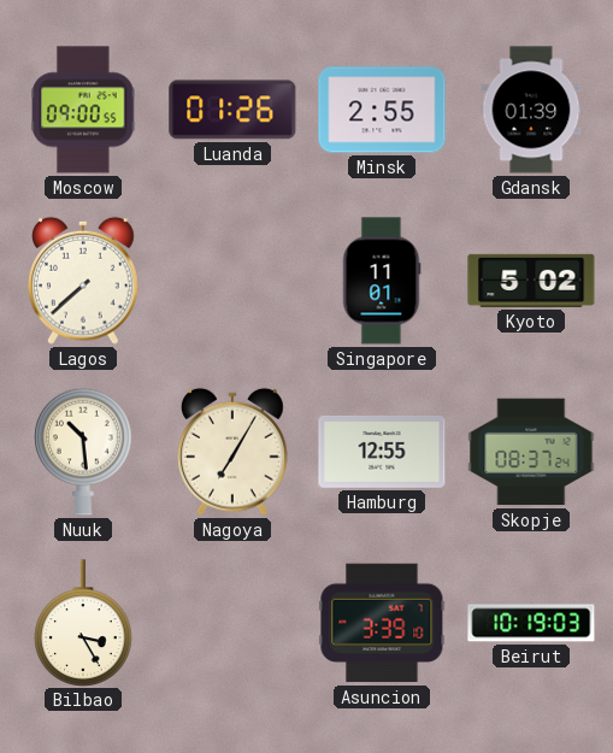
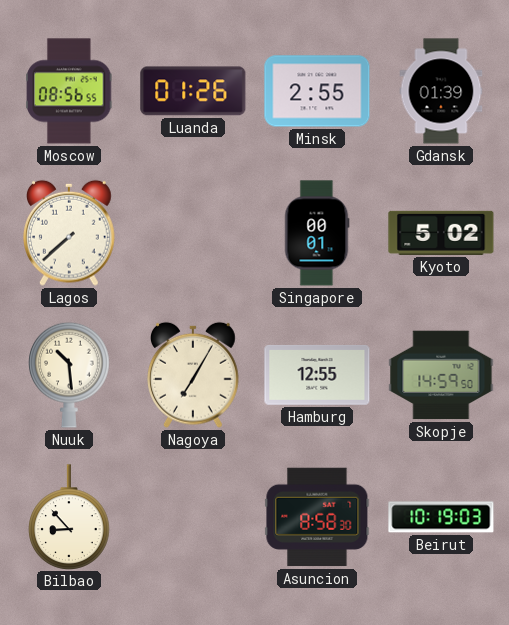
Moscow: 09:00 -> 08:56 (69, 91)
Singapore: 11:01 -> 00:01 (317, 233)
Skopje: 08:37 -> 14:59 (441, 375)
Bilbao: 3:25 -> 8:53 (69, 517)
Asuncion: 3:39 -> 8:58 (317, 517)
